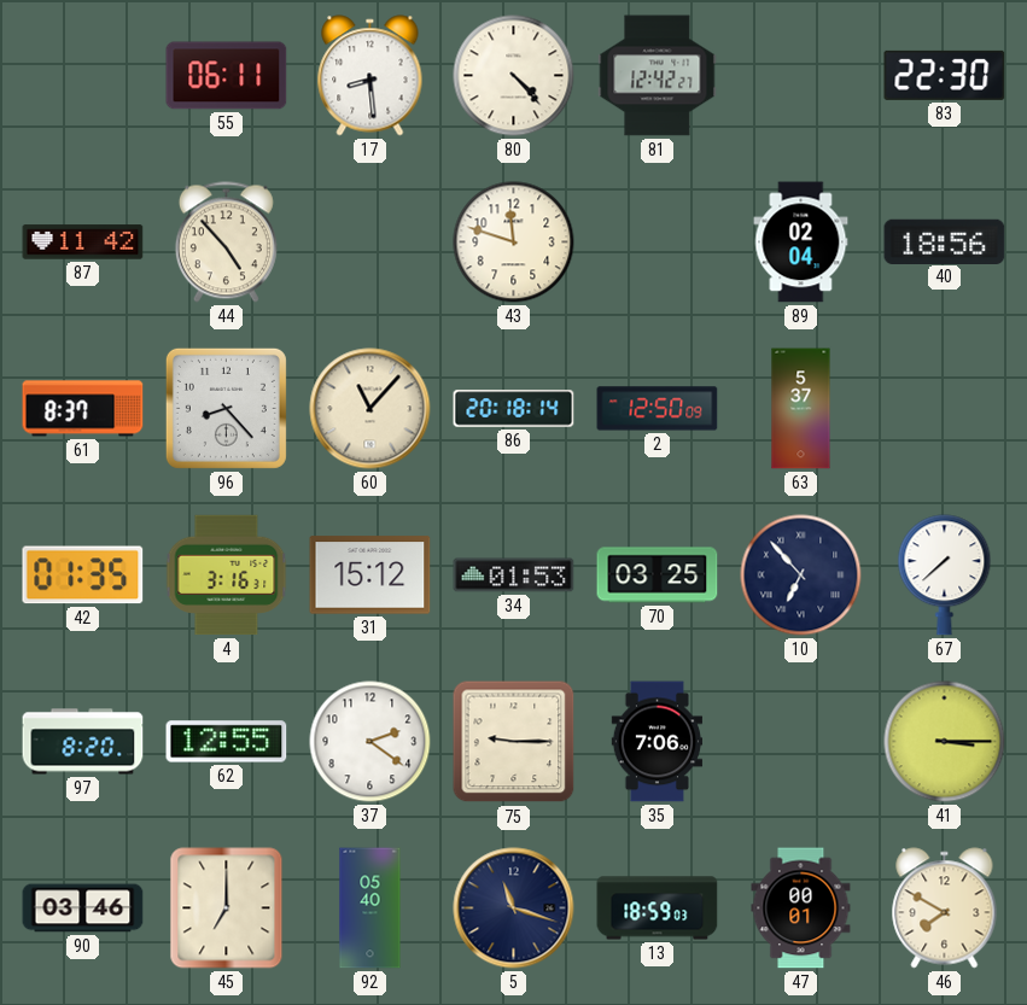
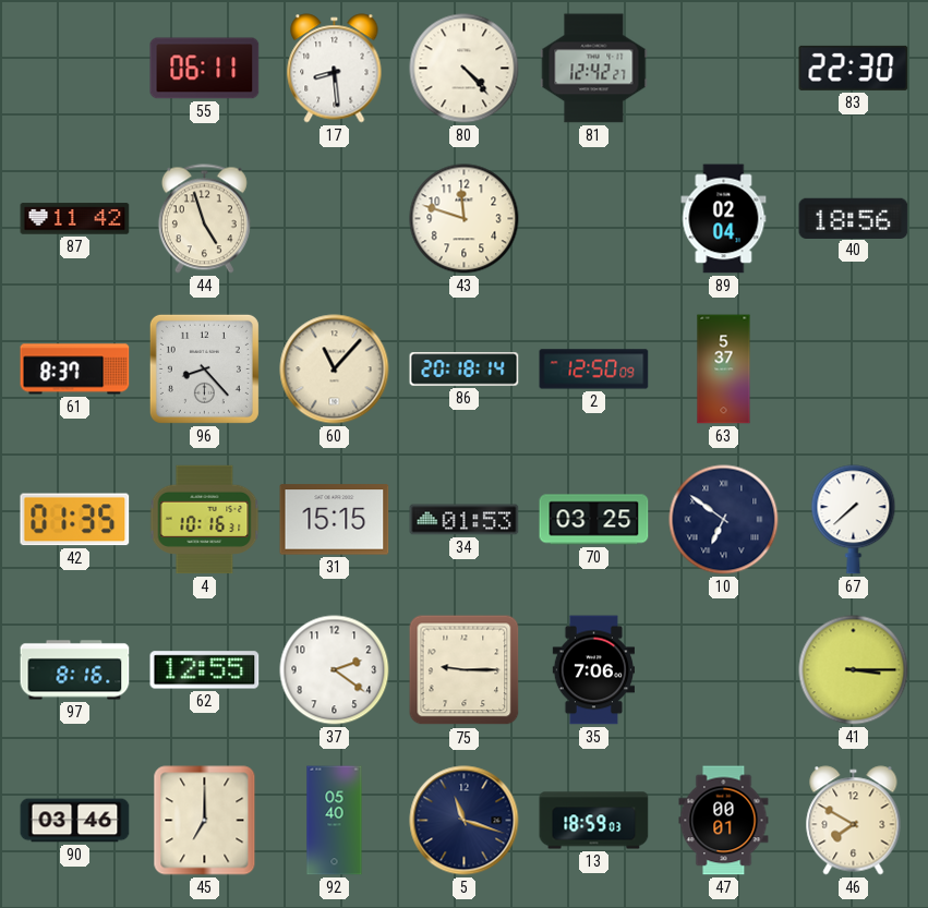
44: 4:53 -> 4:57 (204, 219)
4: 3:16 -> 10:16 (205, 520)
31: 15:12 -> 15:15 (335, 520)
10: 6:53 -> 6:51 (724, 520)
97: 8:20 -> 8:16 (75, 670)
